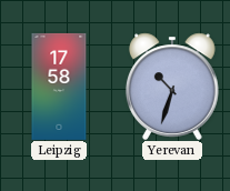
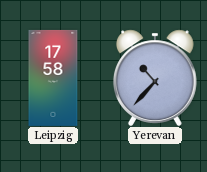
Yerevan: 10:33 -> 10:37 (155, 78)
